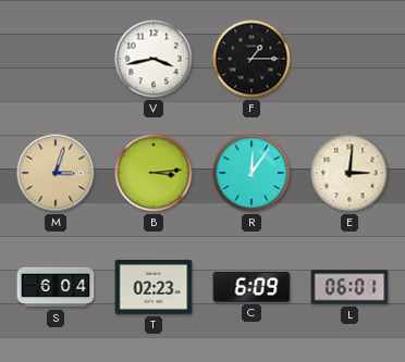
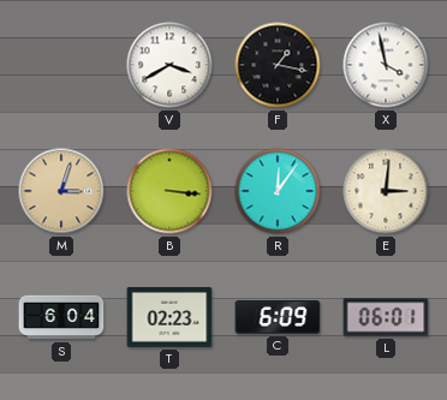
V: 3:43 -> 3:40 (169, 65)
F: 1:15 -> 1:17 (278, 65)
X: none -> 3:58 (386, 65)
B: 3:14 -> 3:16 (169, 191)
